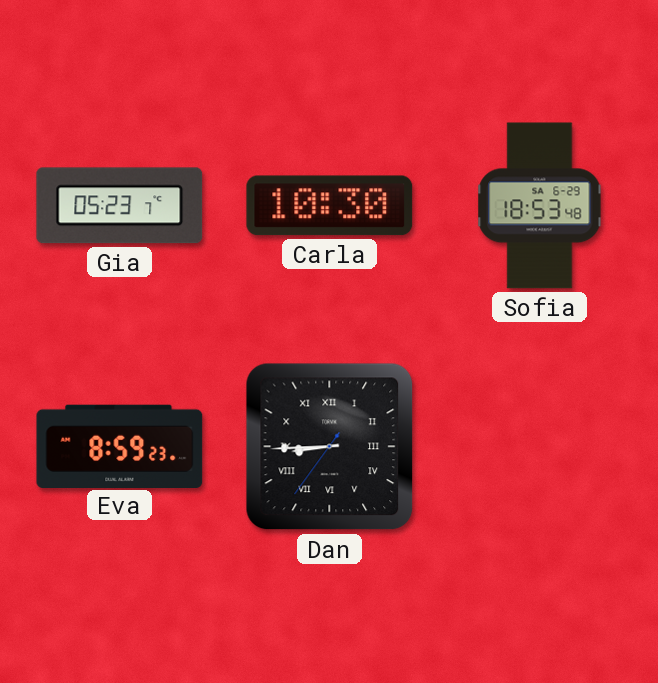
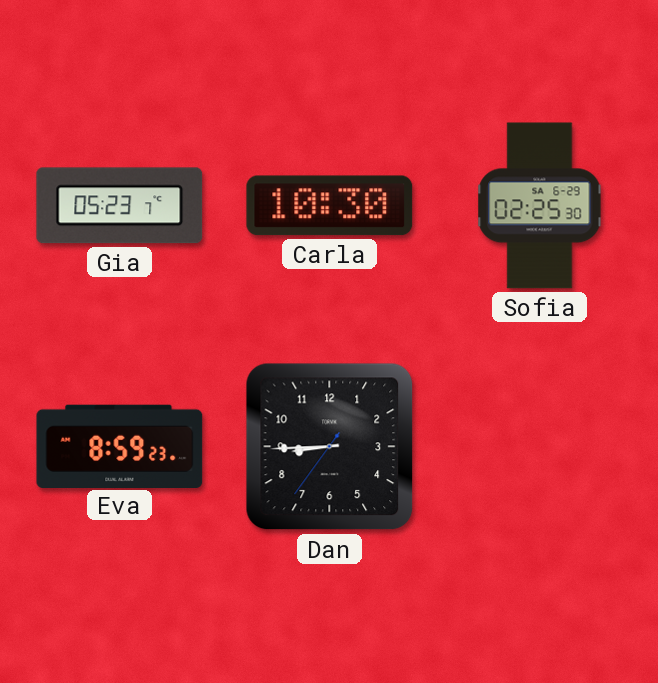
Sofia: 18:53 -> 02:25 (540, 206)
Dan numerals: Roman -> Arabic (330, 447)
